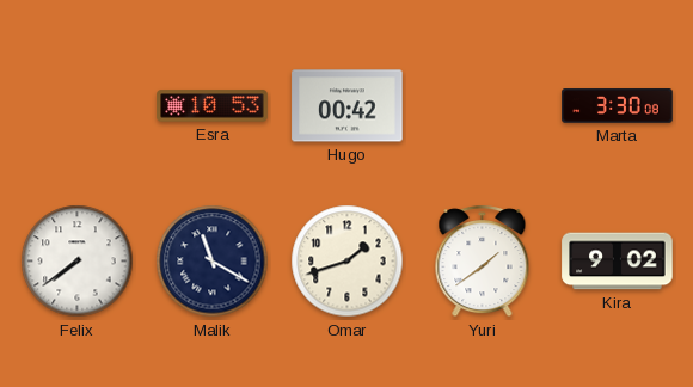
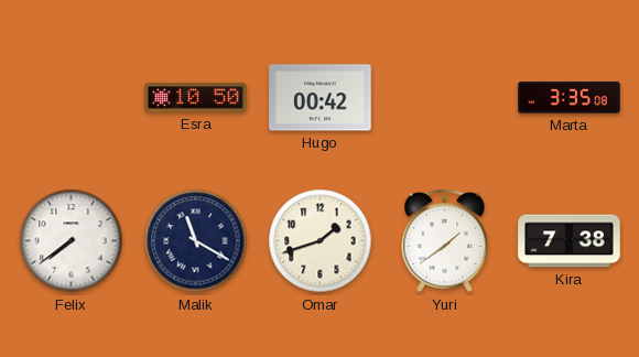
Esra: 10:53 -> 10:50 (196, 98)
Marta: 3:30 -> 3:35 (570, 98)
Kira: 9:02 -> 7:38 (570, 241)
